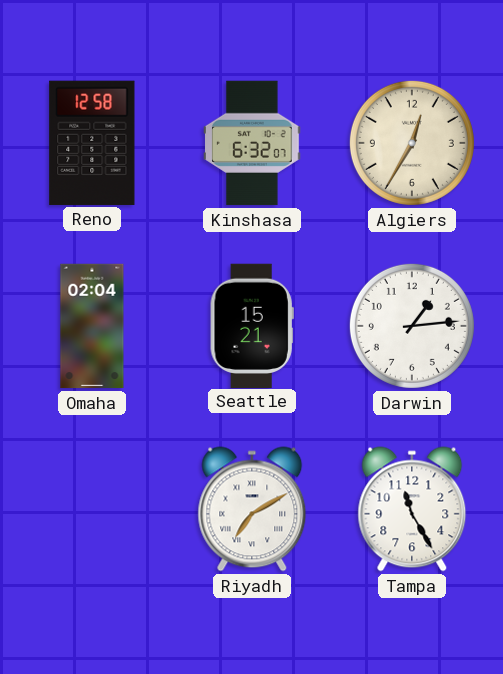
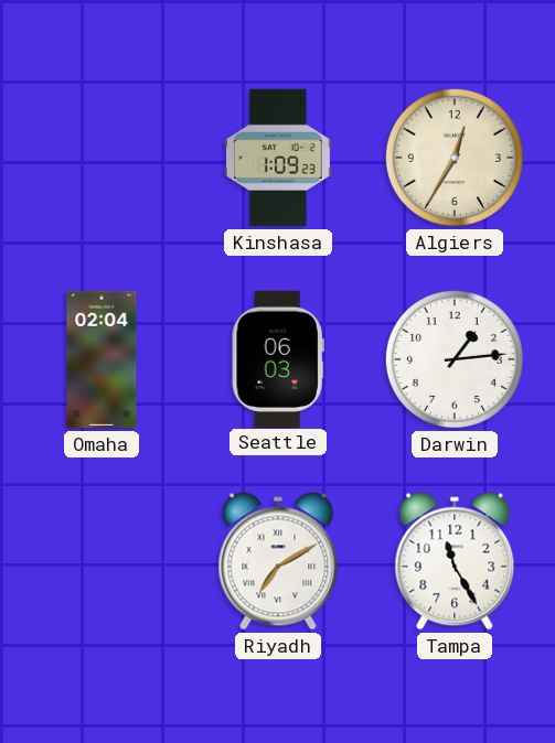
Reno: 12:58 -> none (92, 143)
Kinshasa: 6:32 -> 1:09 (278, 158)
Seattle: 15:21 -> 06:03 (278, 358)
